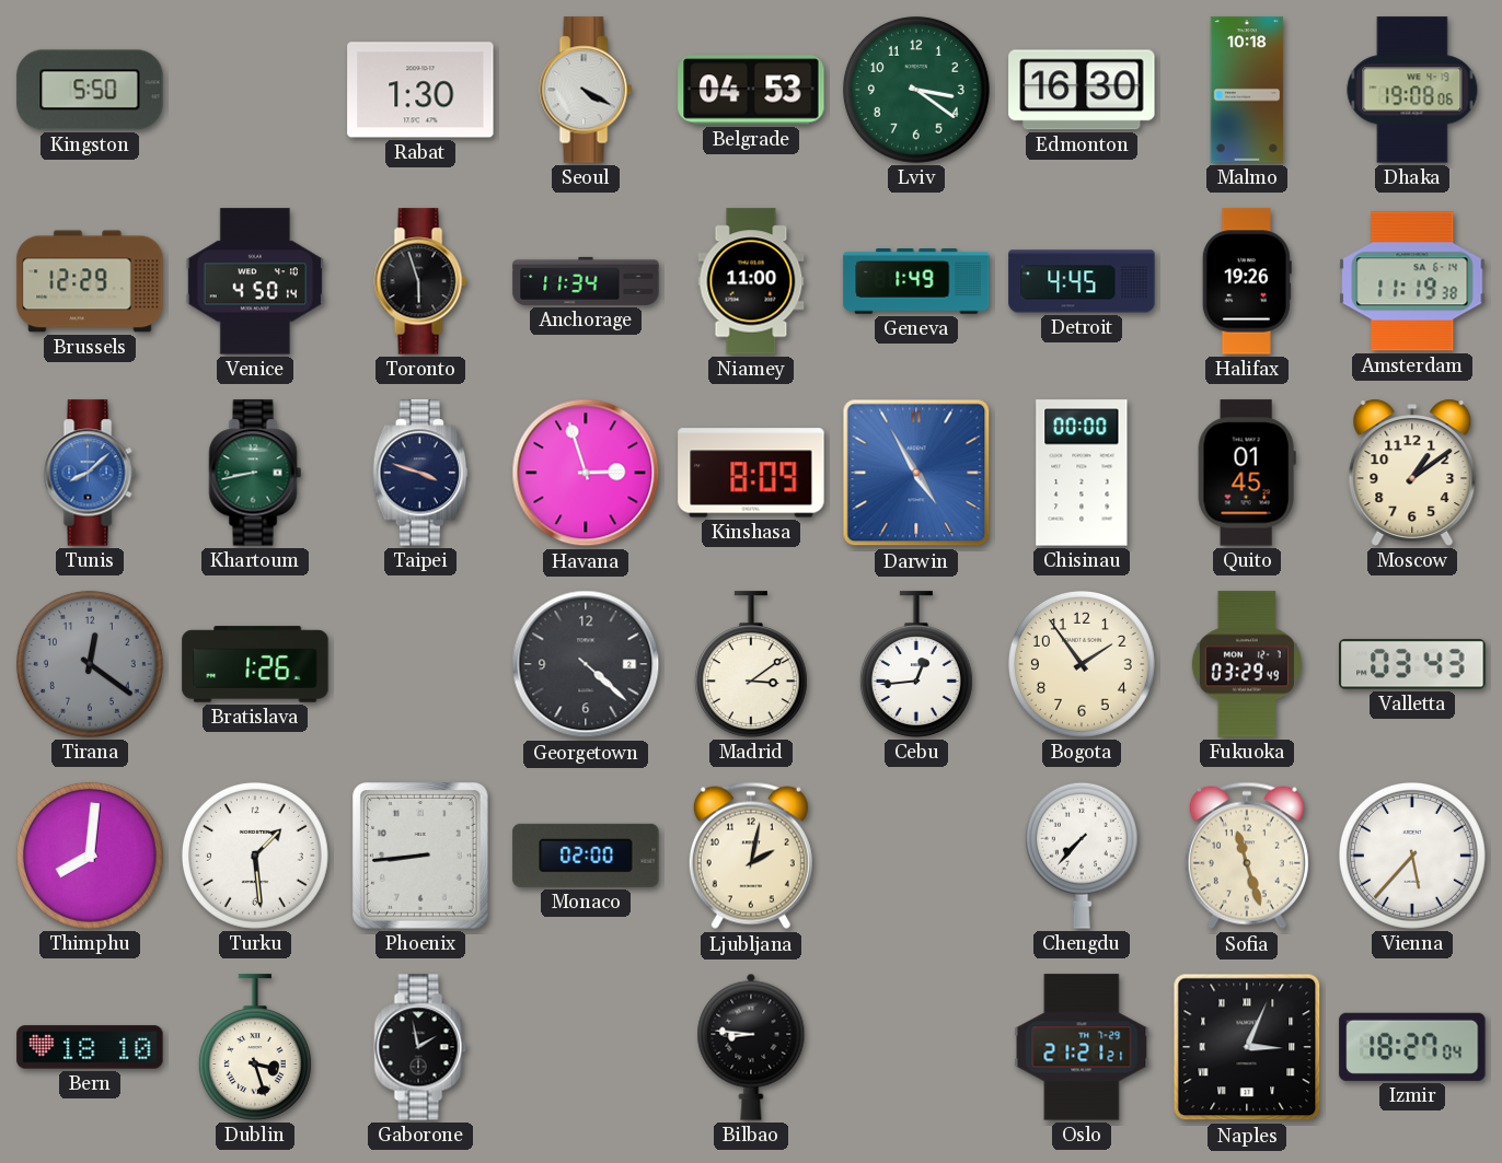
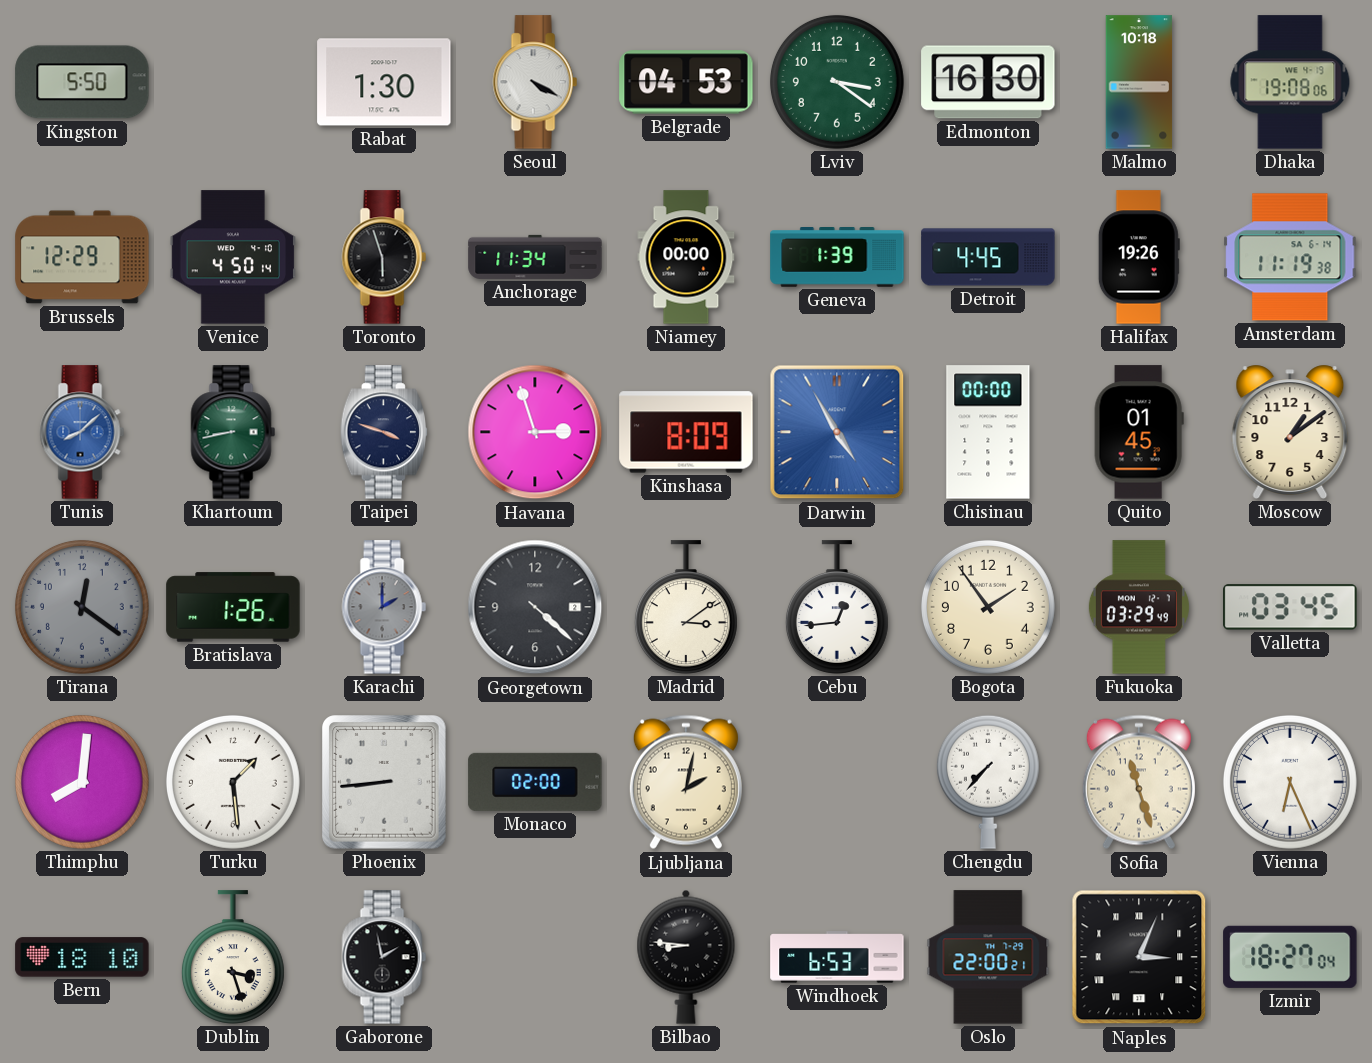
Niamey: 11:00 -> 00:00 (686, 257)
Geneva: 1:49 -> 1:39 (837, 258)
Karachi: none -> 2:00 (384, 607)
Valletta: 03:43 -> 03:45 (1290, 607)
Vienna: 5:37 -> 6:26 (1290, 782)
Windhoek: none -> 6:53 (837, 957)
Oslo: 21:21 -> 22:00 (988, 957)
